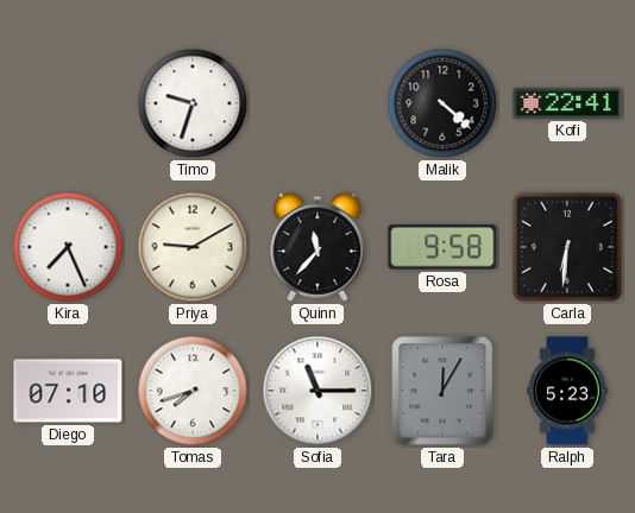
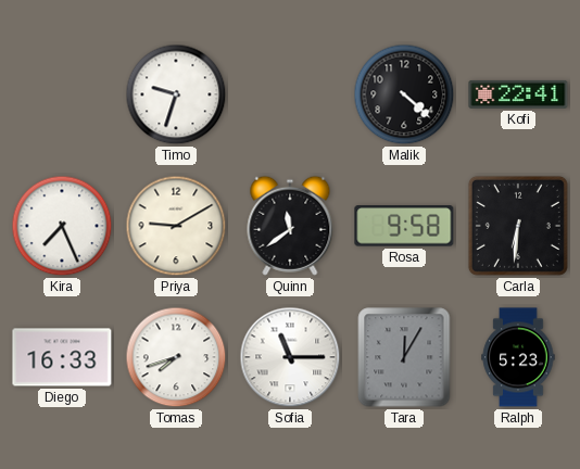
Quinn: 11:37 -> 11:39 (290, 226)
Diego: 07:10 -> 16:33 (62, 357)
